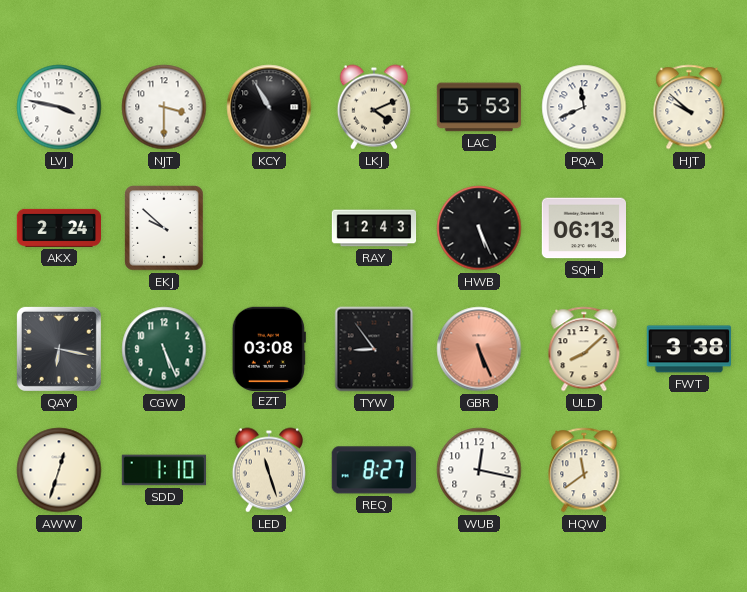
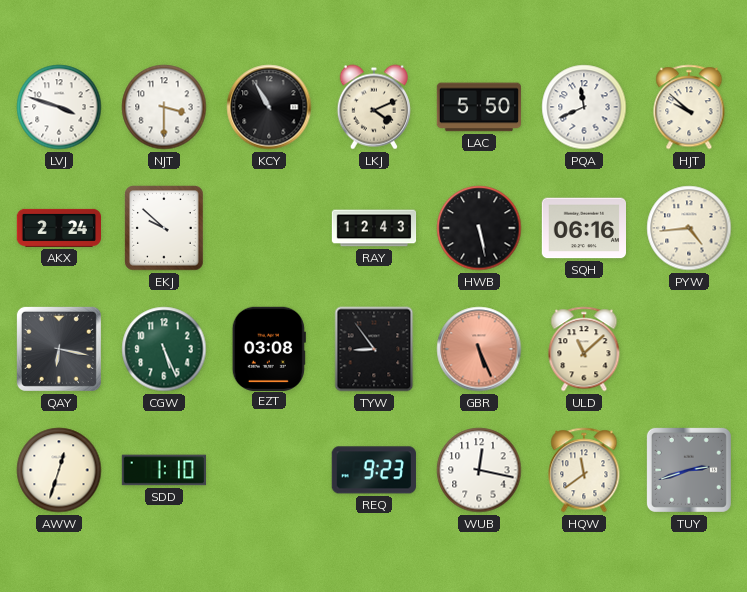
LVJ: 3:47 -> 3:48 (59, 107)
LAC: 5:53 -> 5:50 (478, 107)
HWB: 5:26 -> 5:28 (479, 228)
SQH: 06:13 -> 06:16 (583, 228)
PYW: none -> 4:44 (689, 228)
ULD: 8:08 -> 11:08 (584, 349)
FWT: 3:38 -> none (688, 349)
LED: 11:27 -> none (269, 470)
REQ: 8:27 -> 9:23 (374, 470)
TUY: none -> 2:42 (689, 470)
